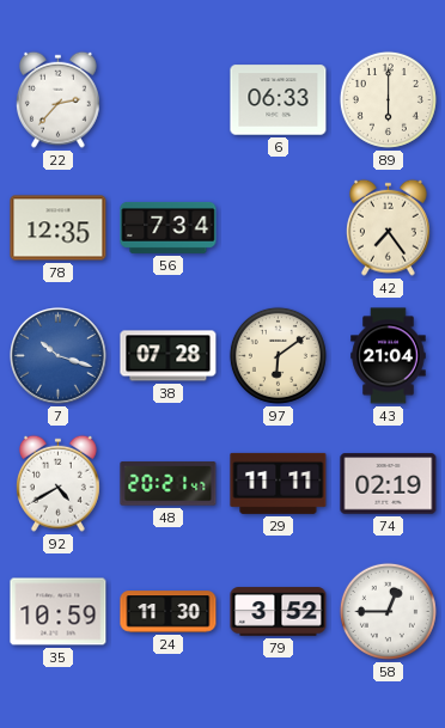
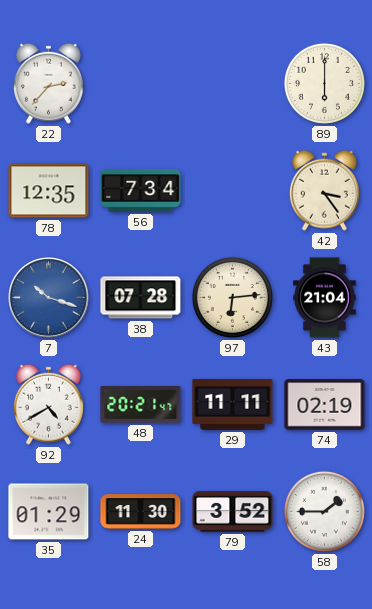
6: 06:33 -> none (279, 100)
42: 7:24 -> 3:24 (324, 190)
97: 6:09 -> 6:14 (232, 297)
35: 10:59 -> 01:29 (49, 512)
58: 12:45 -> 1:45 (324, 511)
